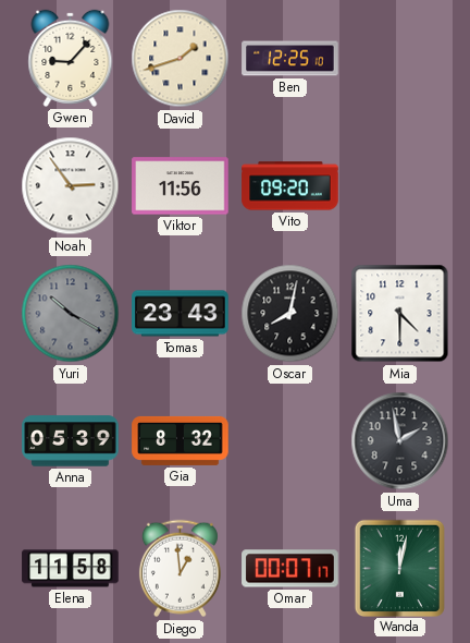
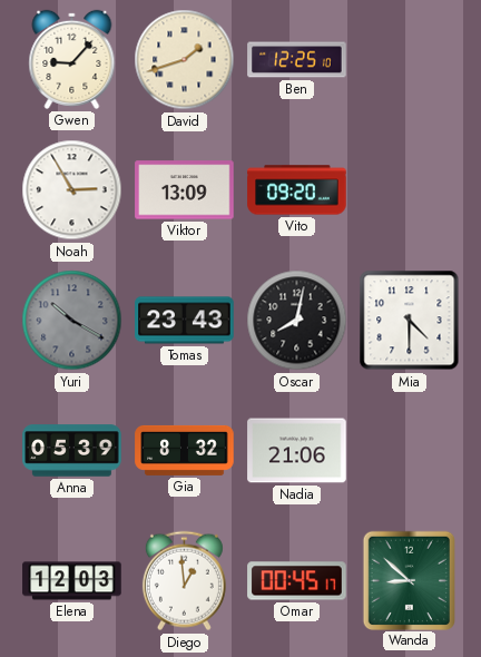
Noah: 2:54 -> 2:55 (72, 190)
Viktor: 11:56 -> 13:09 (185, 190)
Nadia: none -> 21:06 (297, 451)
Uma: 1:58 -> none (400, 441)
Elena: 11:58 -> 12:03 (72, 581)
Omar: 00:07 -> 00:45 (297, 581)
Wanda: 12:02 -> 8:52 (409, 580)
